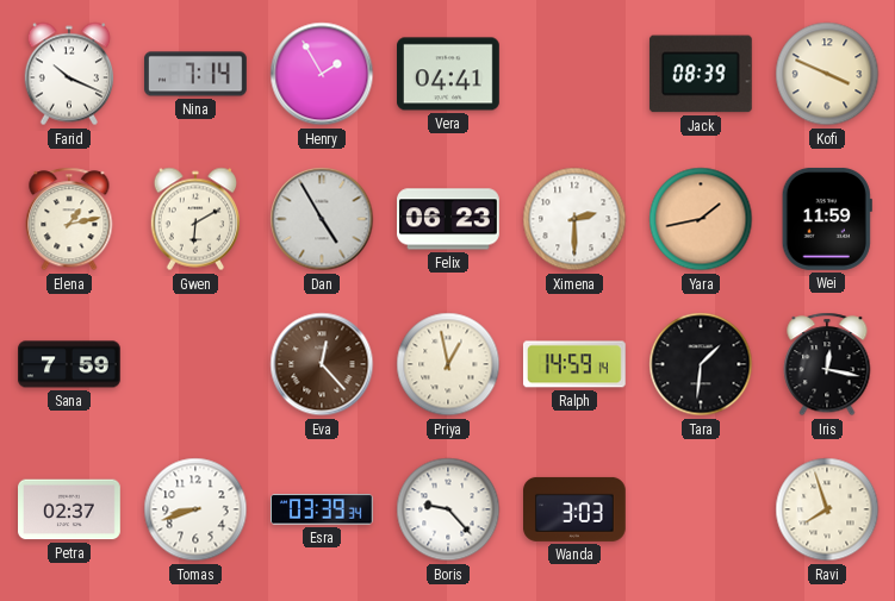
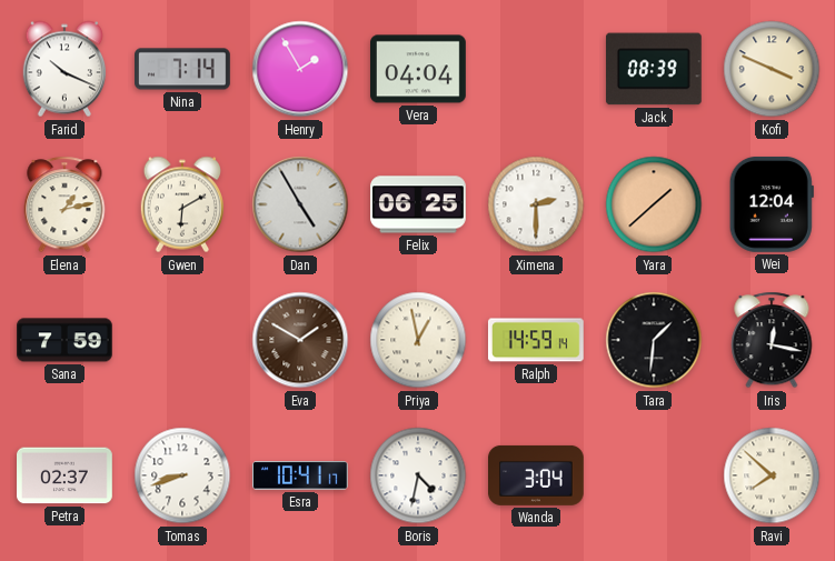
Vera: 04:41 -> 04:04 (419, 69)
Felix: 06:23 -> 06:25 (419, 204)
Yara: 1:43 -> 1:38 (654, 204)
Wei: 11:59 -> 12:04 (772, 204)
Eva: 12:23 -> 1:50 (300, 340)
Esra: 03:39 -> 10:41 (300, 475)
Boris: 9:23 -> 4:32 (418, 475)
Wanda: 3:03 -> 3:04 (537, 475)
Ravi: 7:57 -> 7:52 (772, 475)
